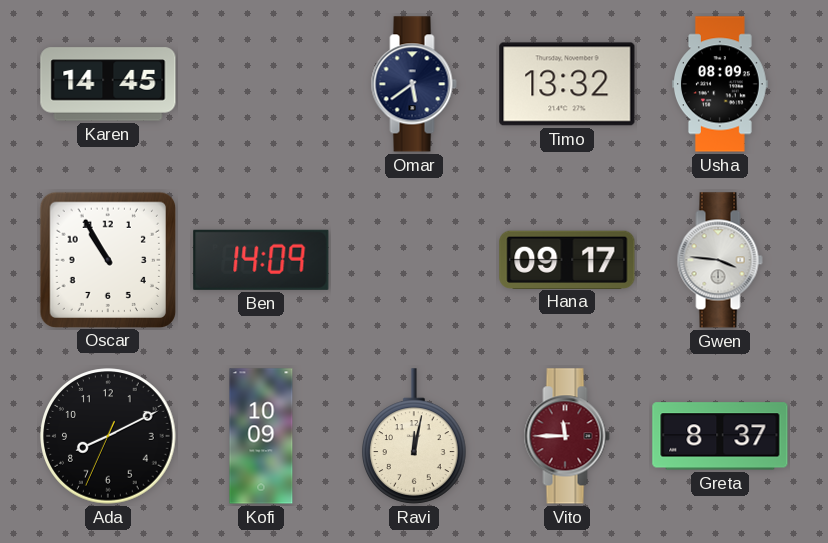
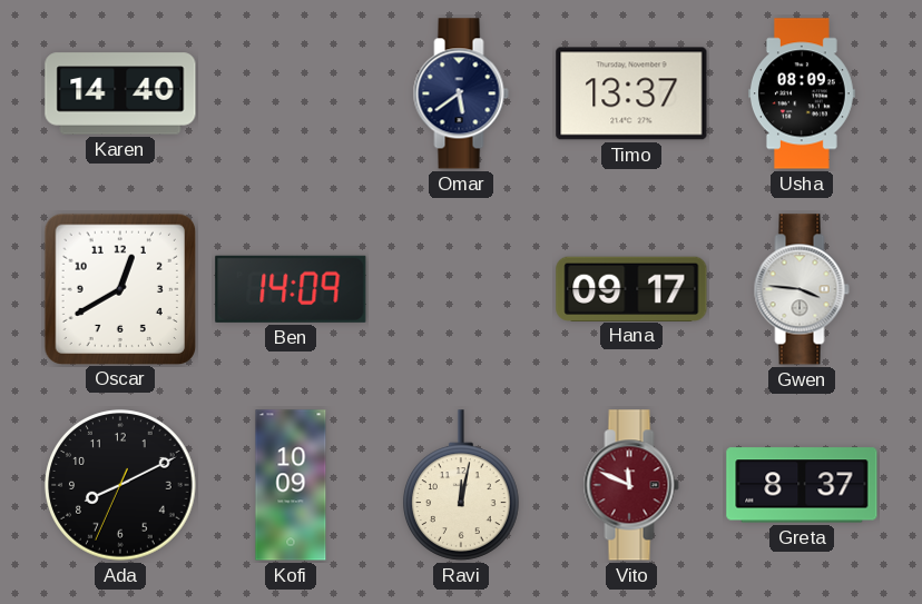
Karen: 14:45 -> 14:40 (120, 93)
Timo: 13:32 -> 13:37 (631, 93)
Oscar: 10:55 -> 12:40 (119, 288)
Vito: 11:45 -> 11:49 (631, 485)
